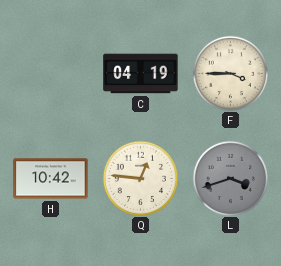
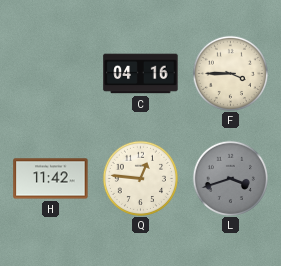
C: 04:19 -> 04:16 (141, 74)
H: 10:42 -> 11:42 (51, 179)
